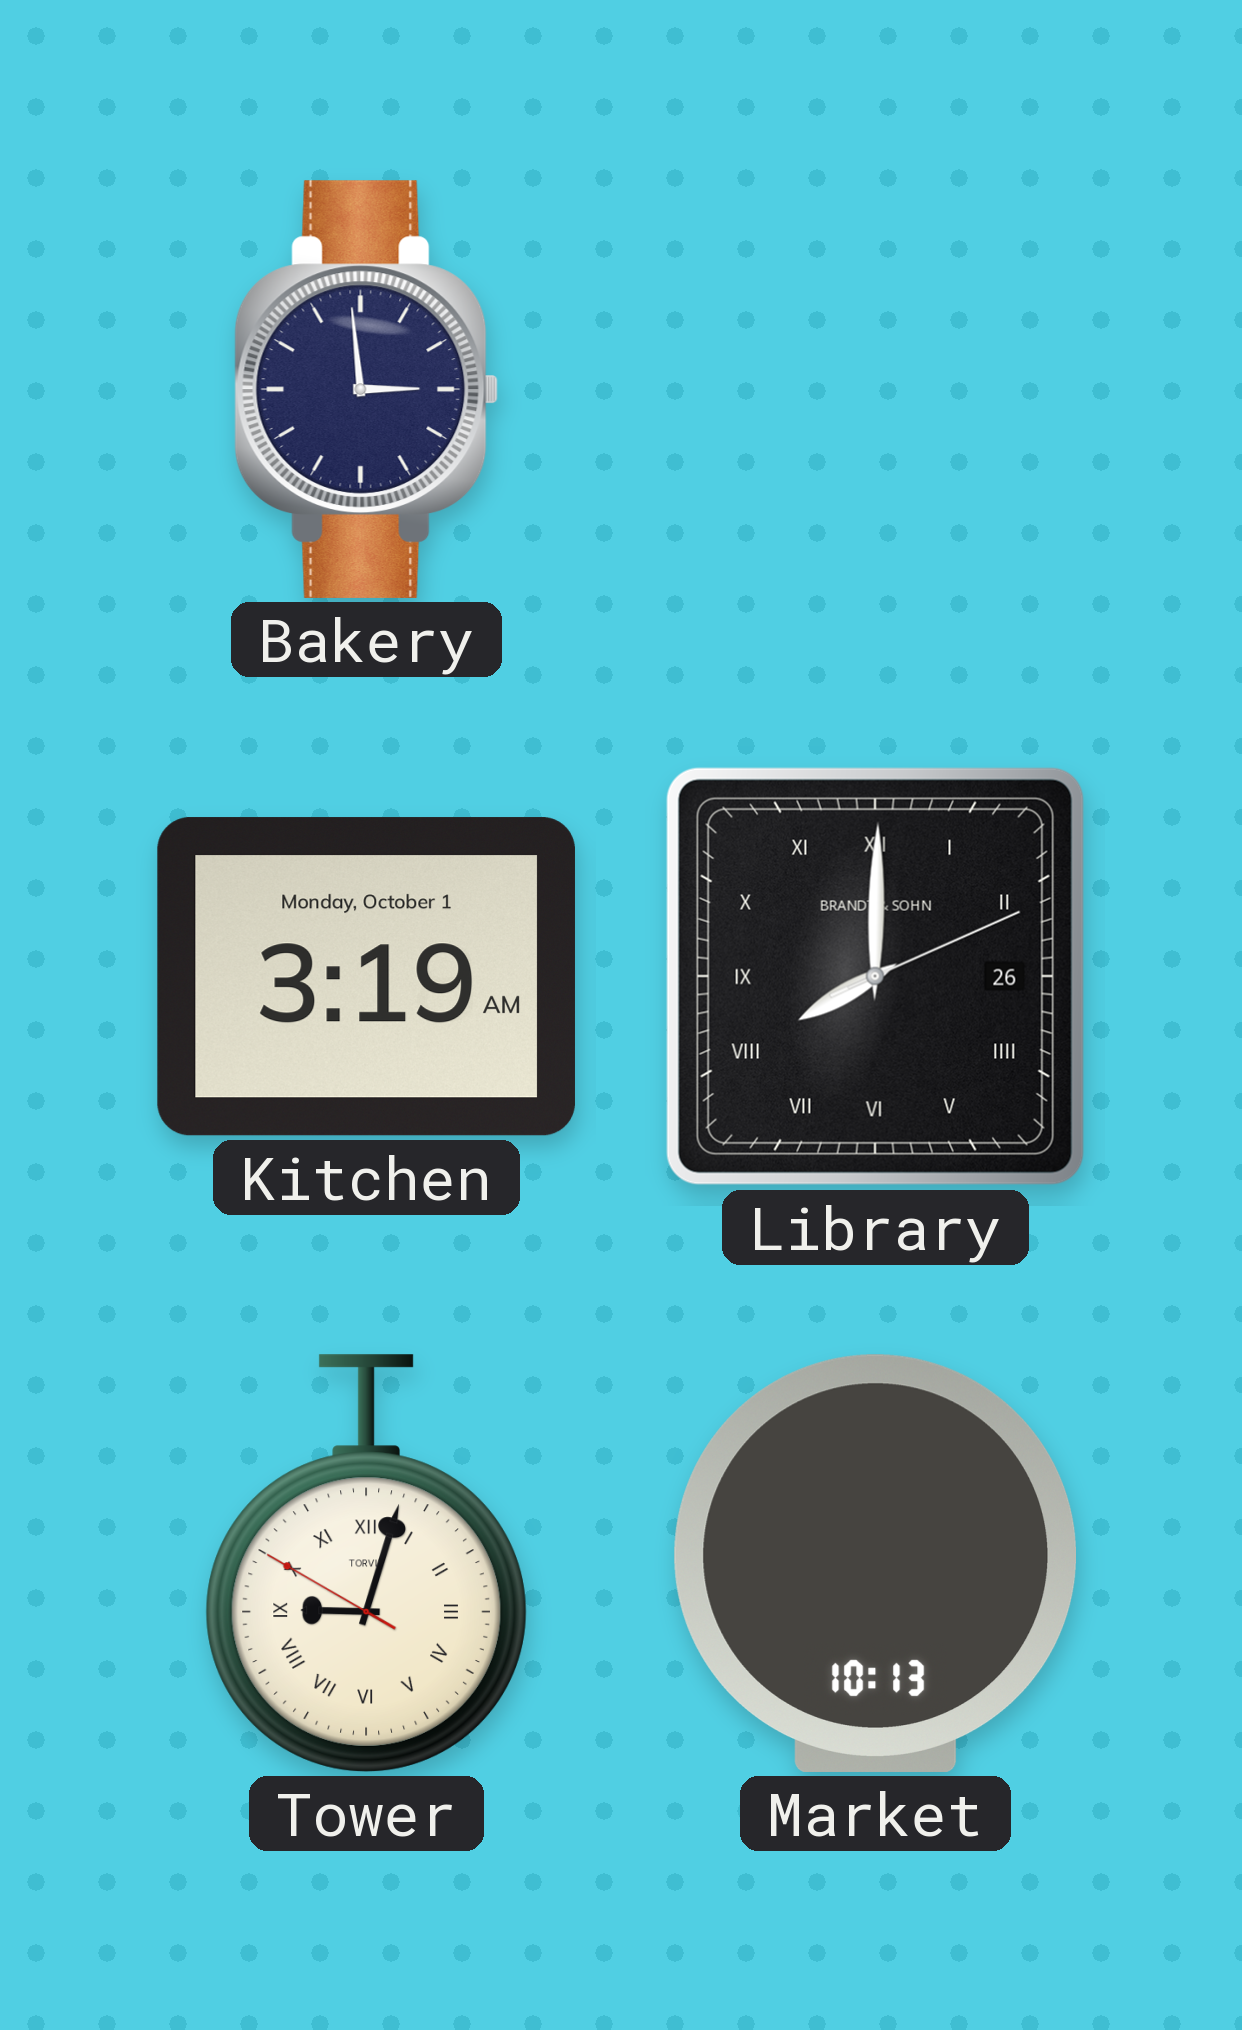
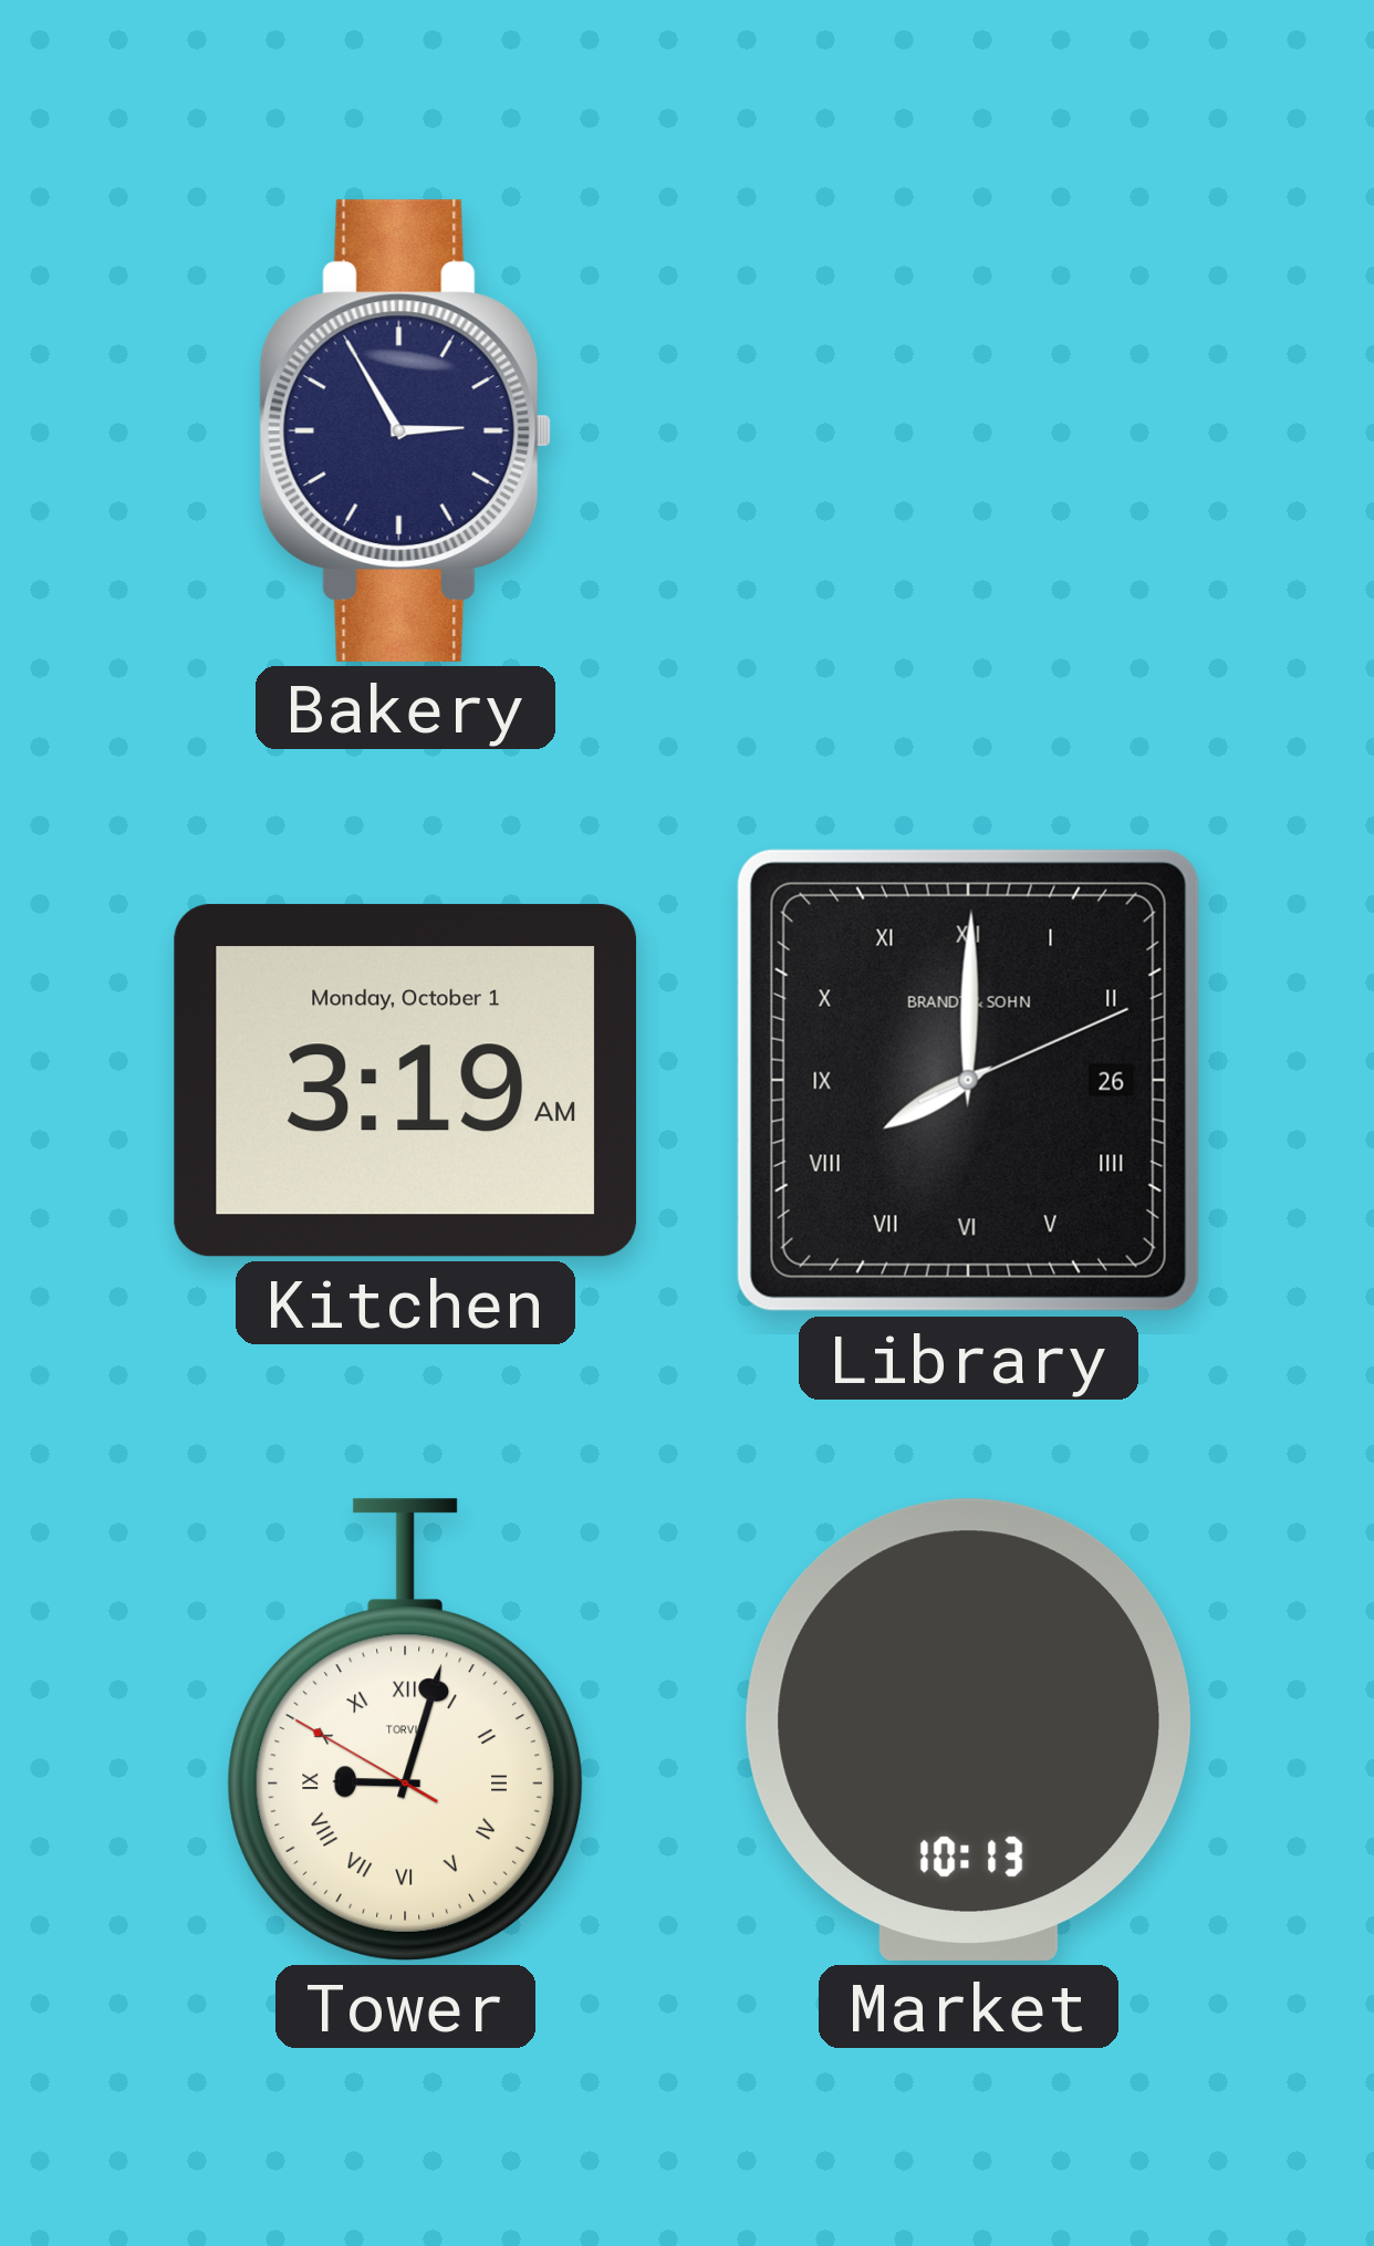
Bakery: 2:59 -> 2:55 (406, 430)
